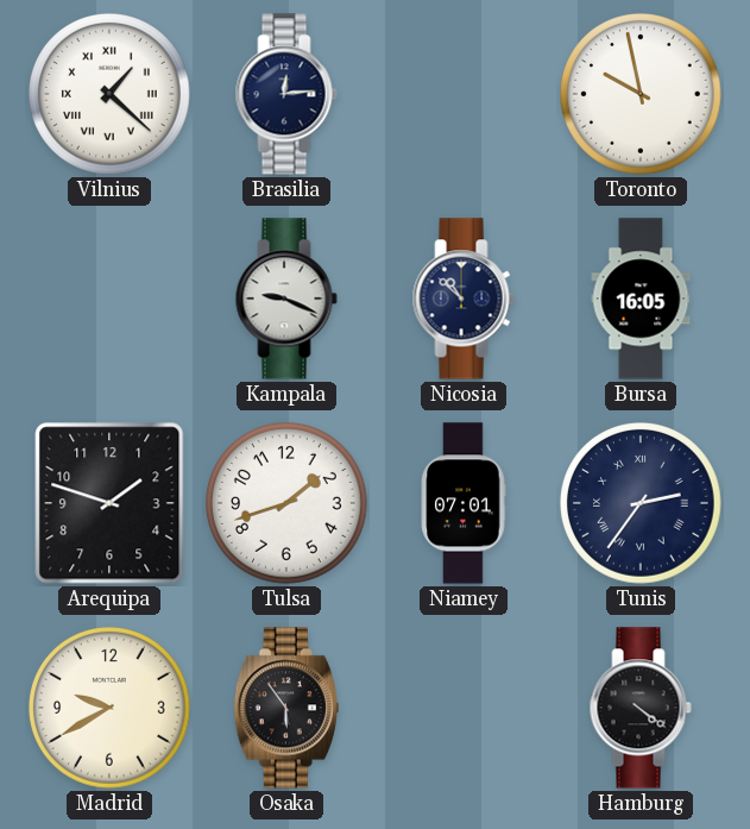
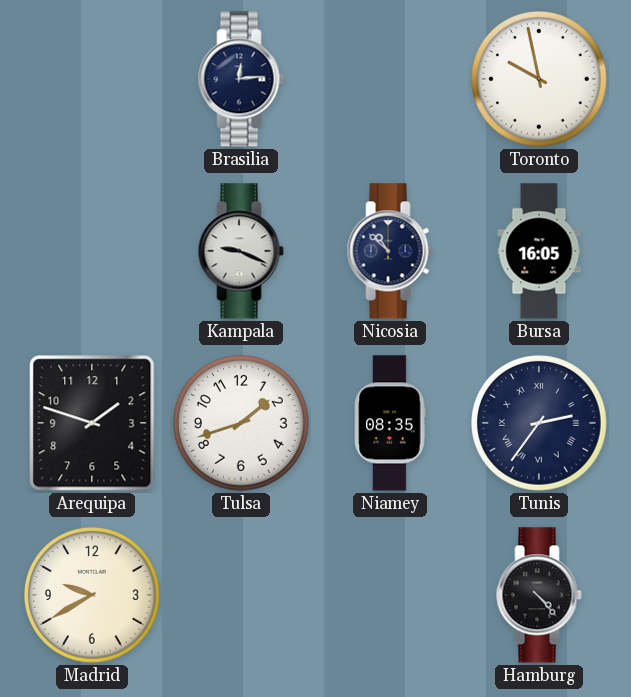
Vilnius: 1:22 -> none (111, 95)
Niamey: 07:01 -> 08:35 (390, 423)
Osaka: 5:54 -> none (286, 708)
Hamburg: 4:21 -> 4:23 (539, 595)
